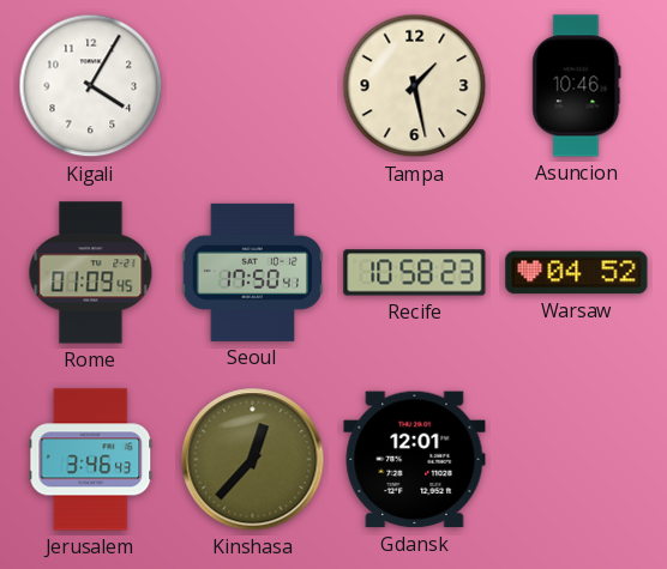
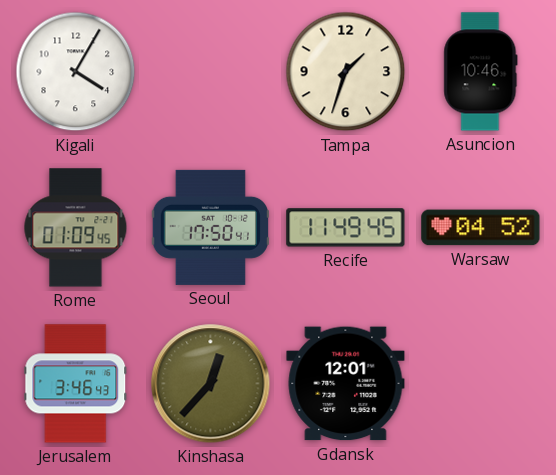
Tampa: 1:28 -> 1:33 (346, 72)
Recife: 10:58 -> 11:49 (346, 228)
